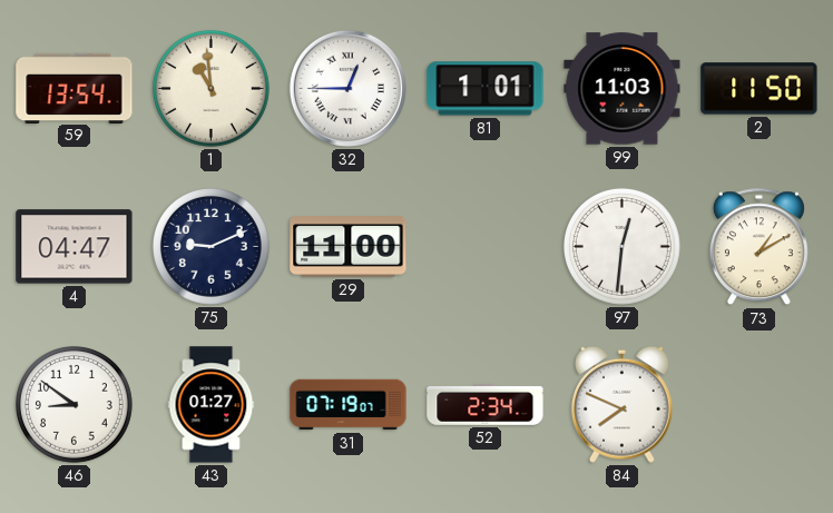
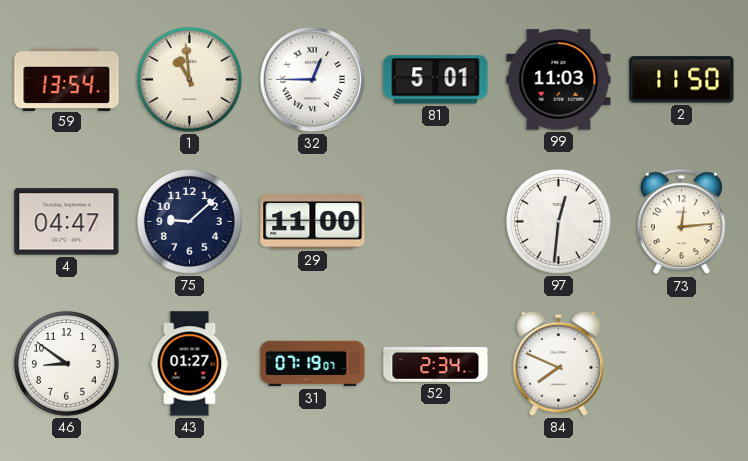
81: 1:01 -> 5:01 (436, 80)
75: 9:11 -> 9:08 (189, 221)
73: 1:10 -> 12:14 (681, 222)
